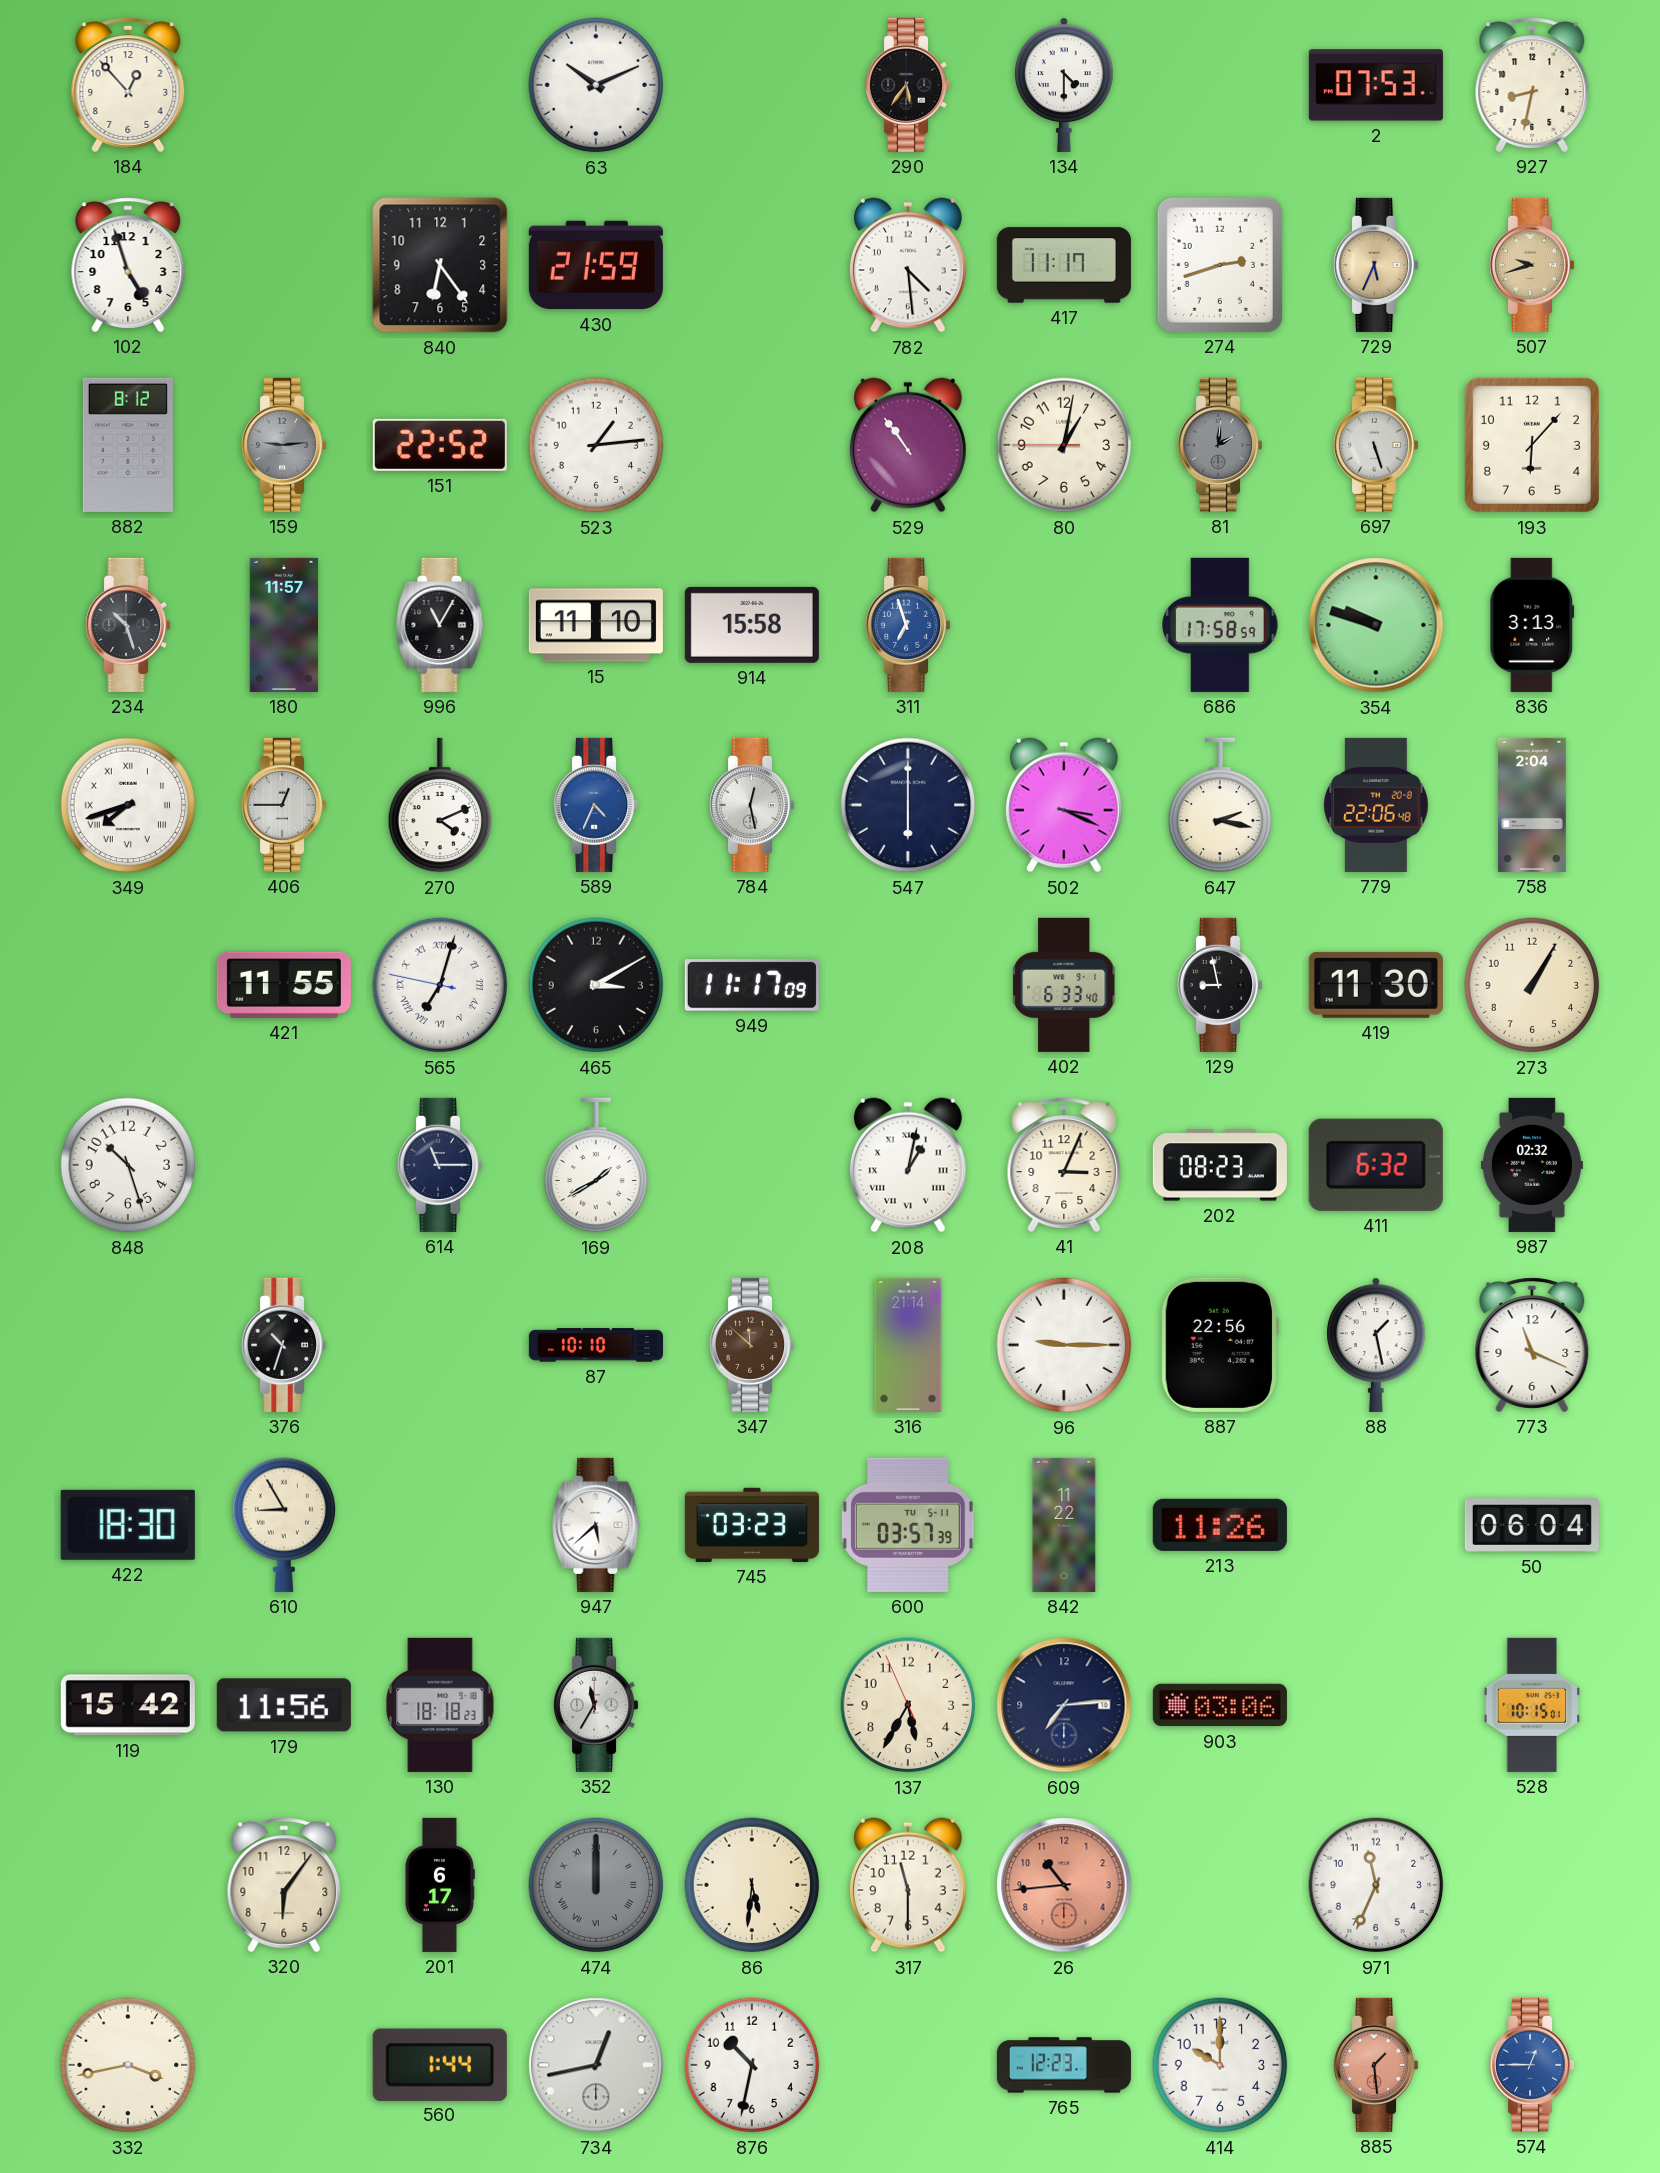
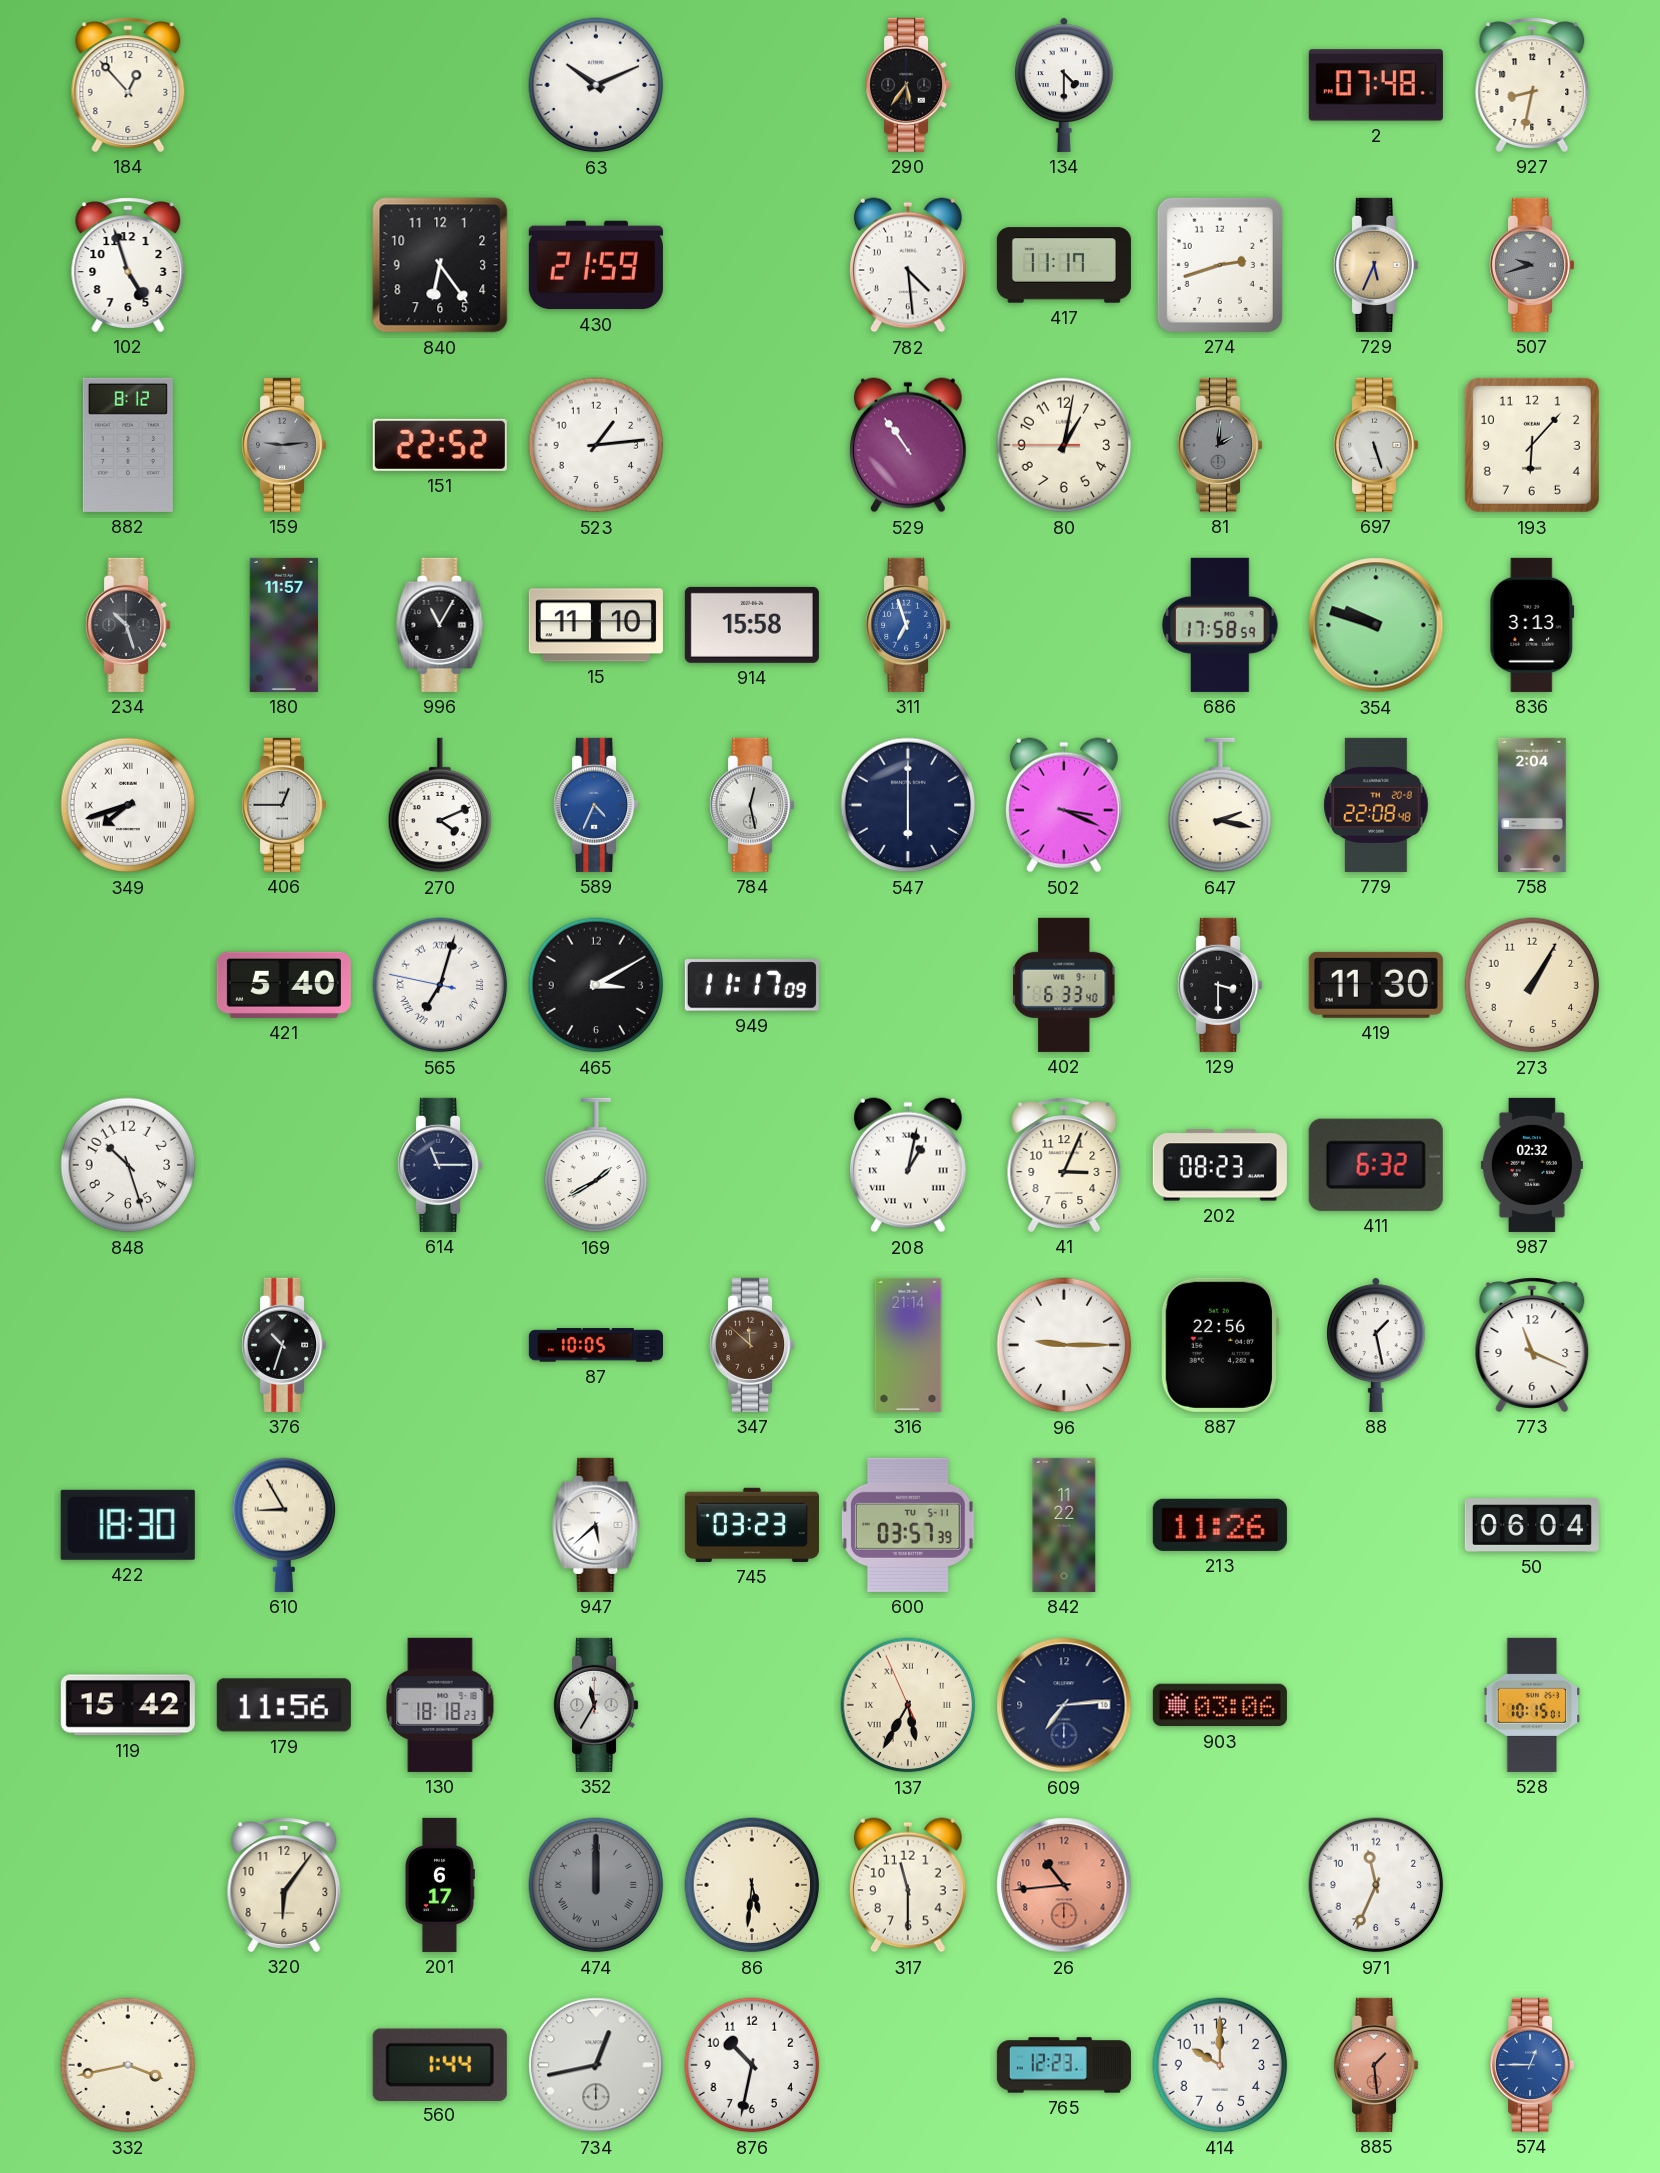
2: 07:53 -> 07:48 (1376, 85)
507 dial: champagne -> grey (1533, 265)
779: 22:06 -> 22:08 (1376, 805)
421: 11:55 -> 5:40 (284, 985)
129: 8:58 -> 3:30 (1221, 985)
87: 10:10 -> 10:05 (596, 1345)
137 numerals: Arabic -> Roman (908, 1705)
